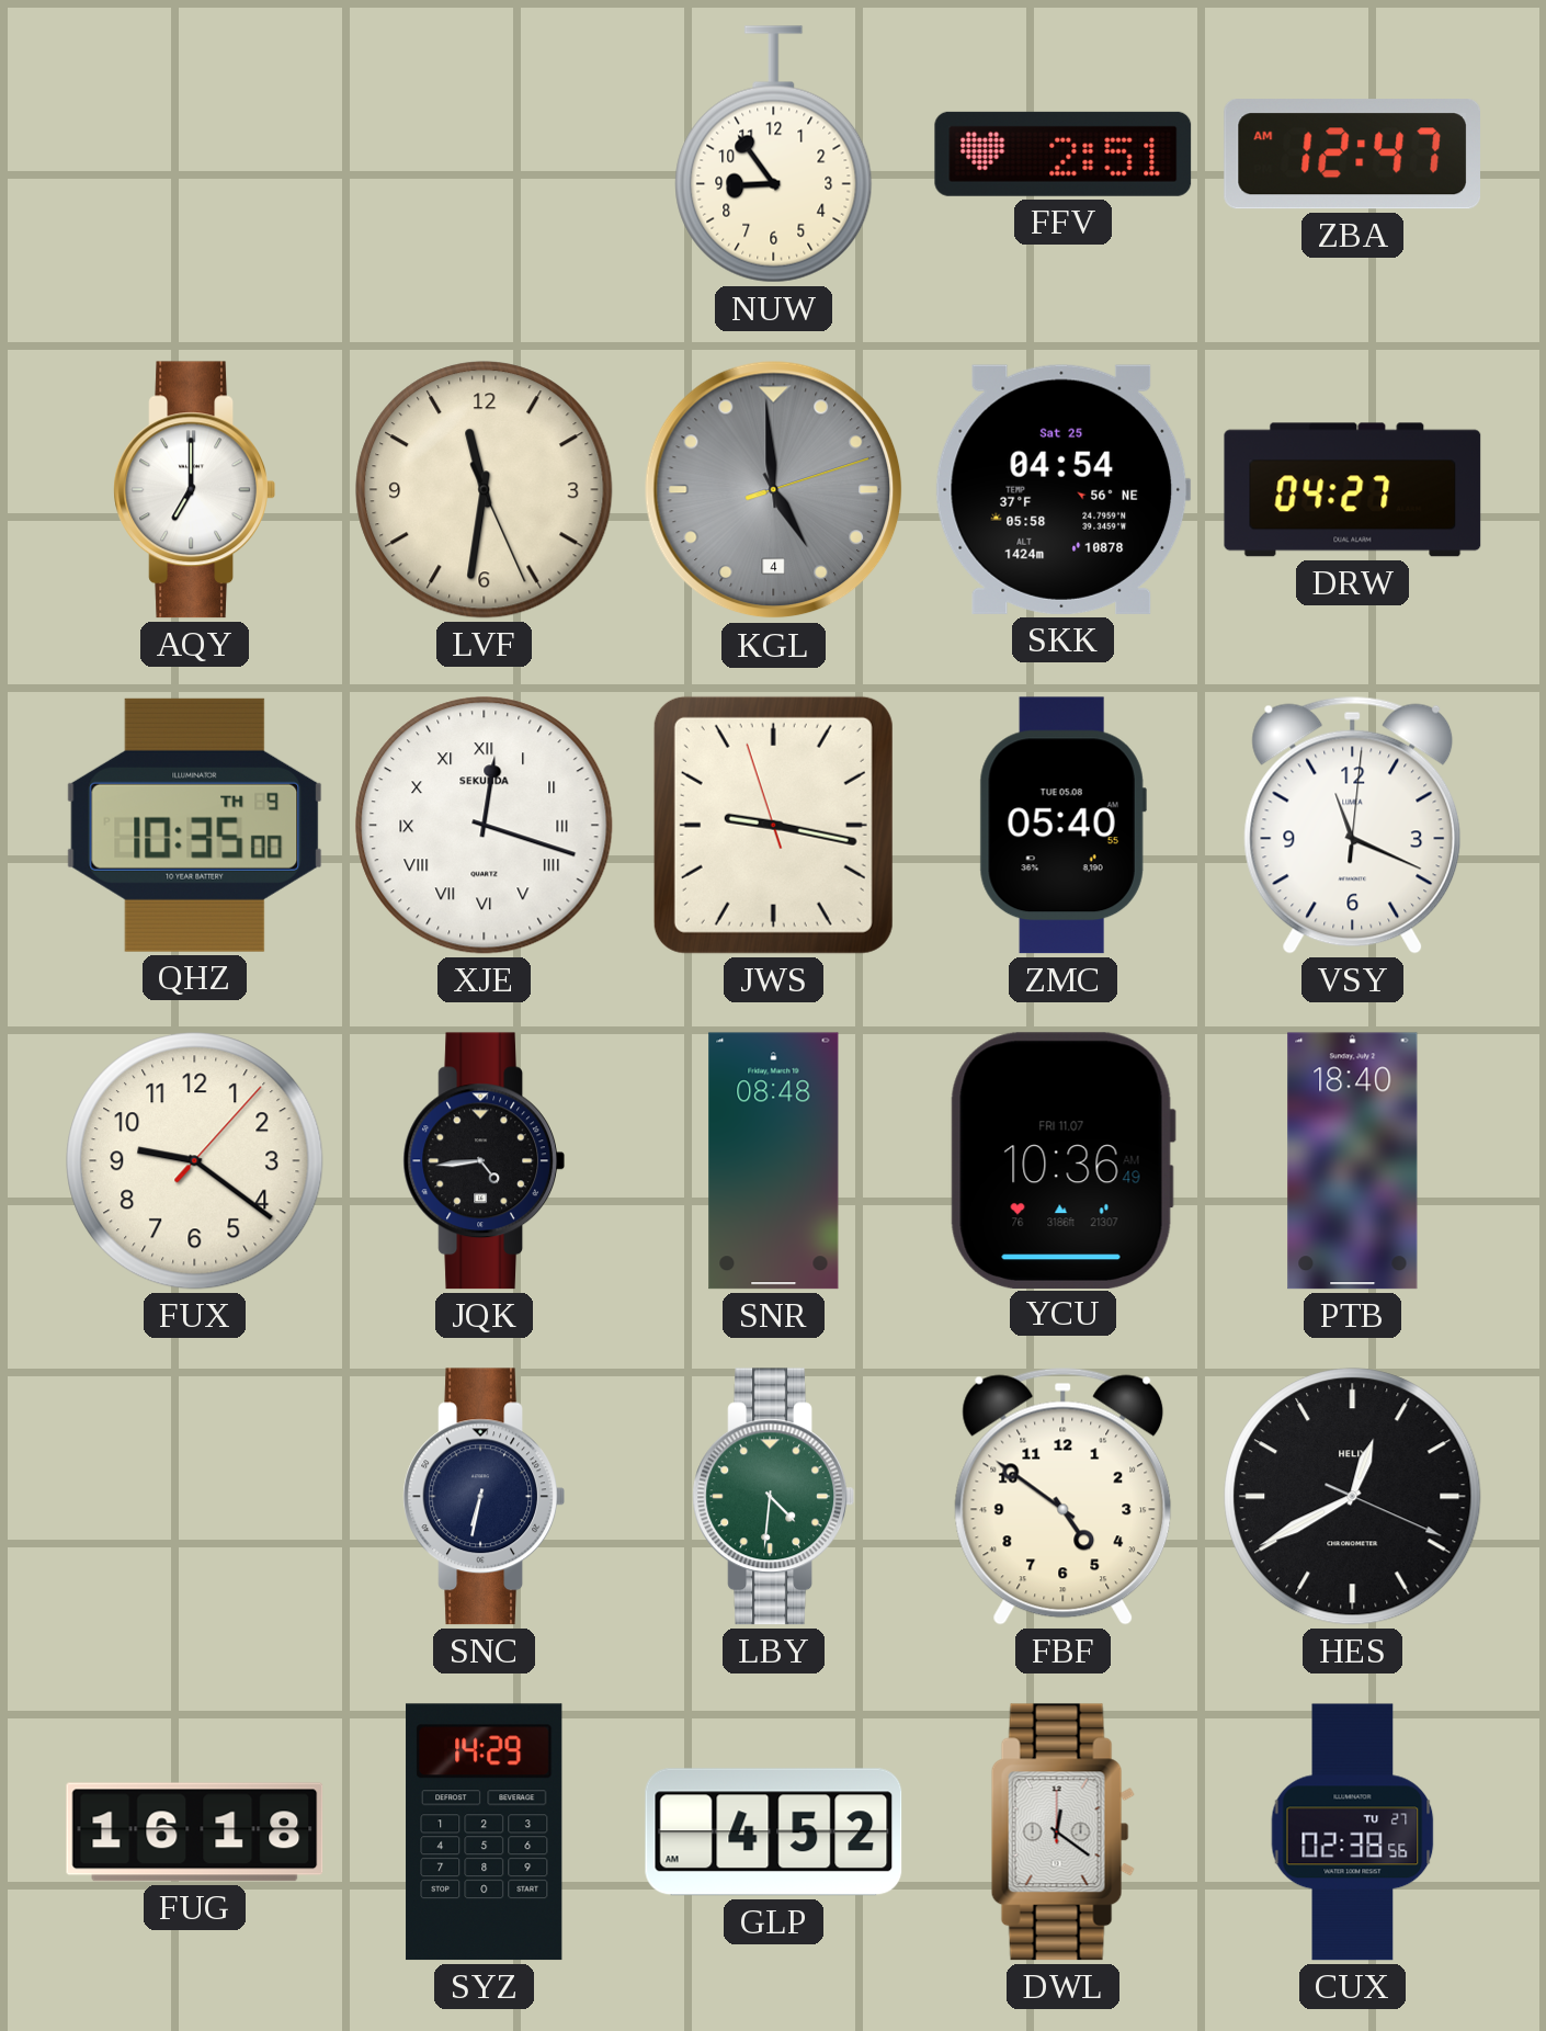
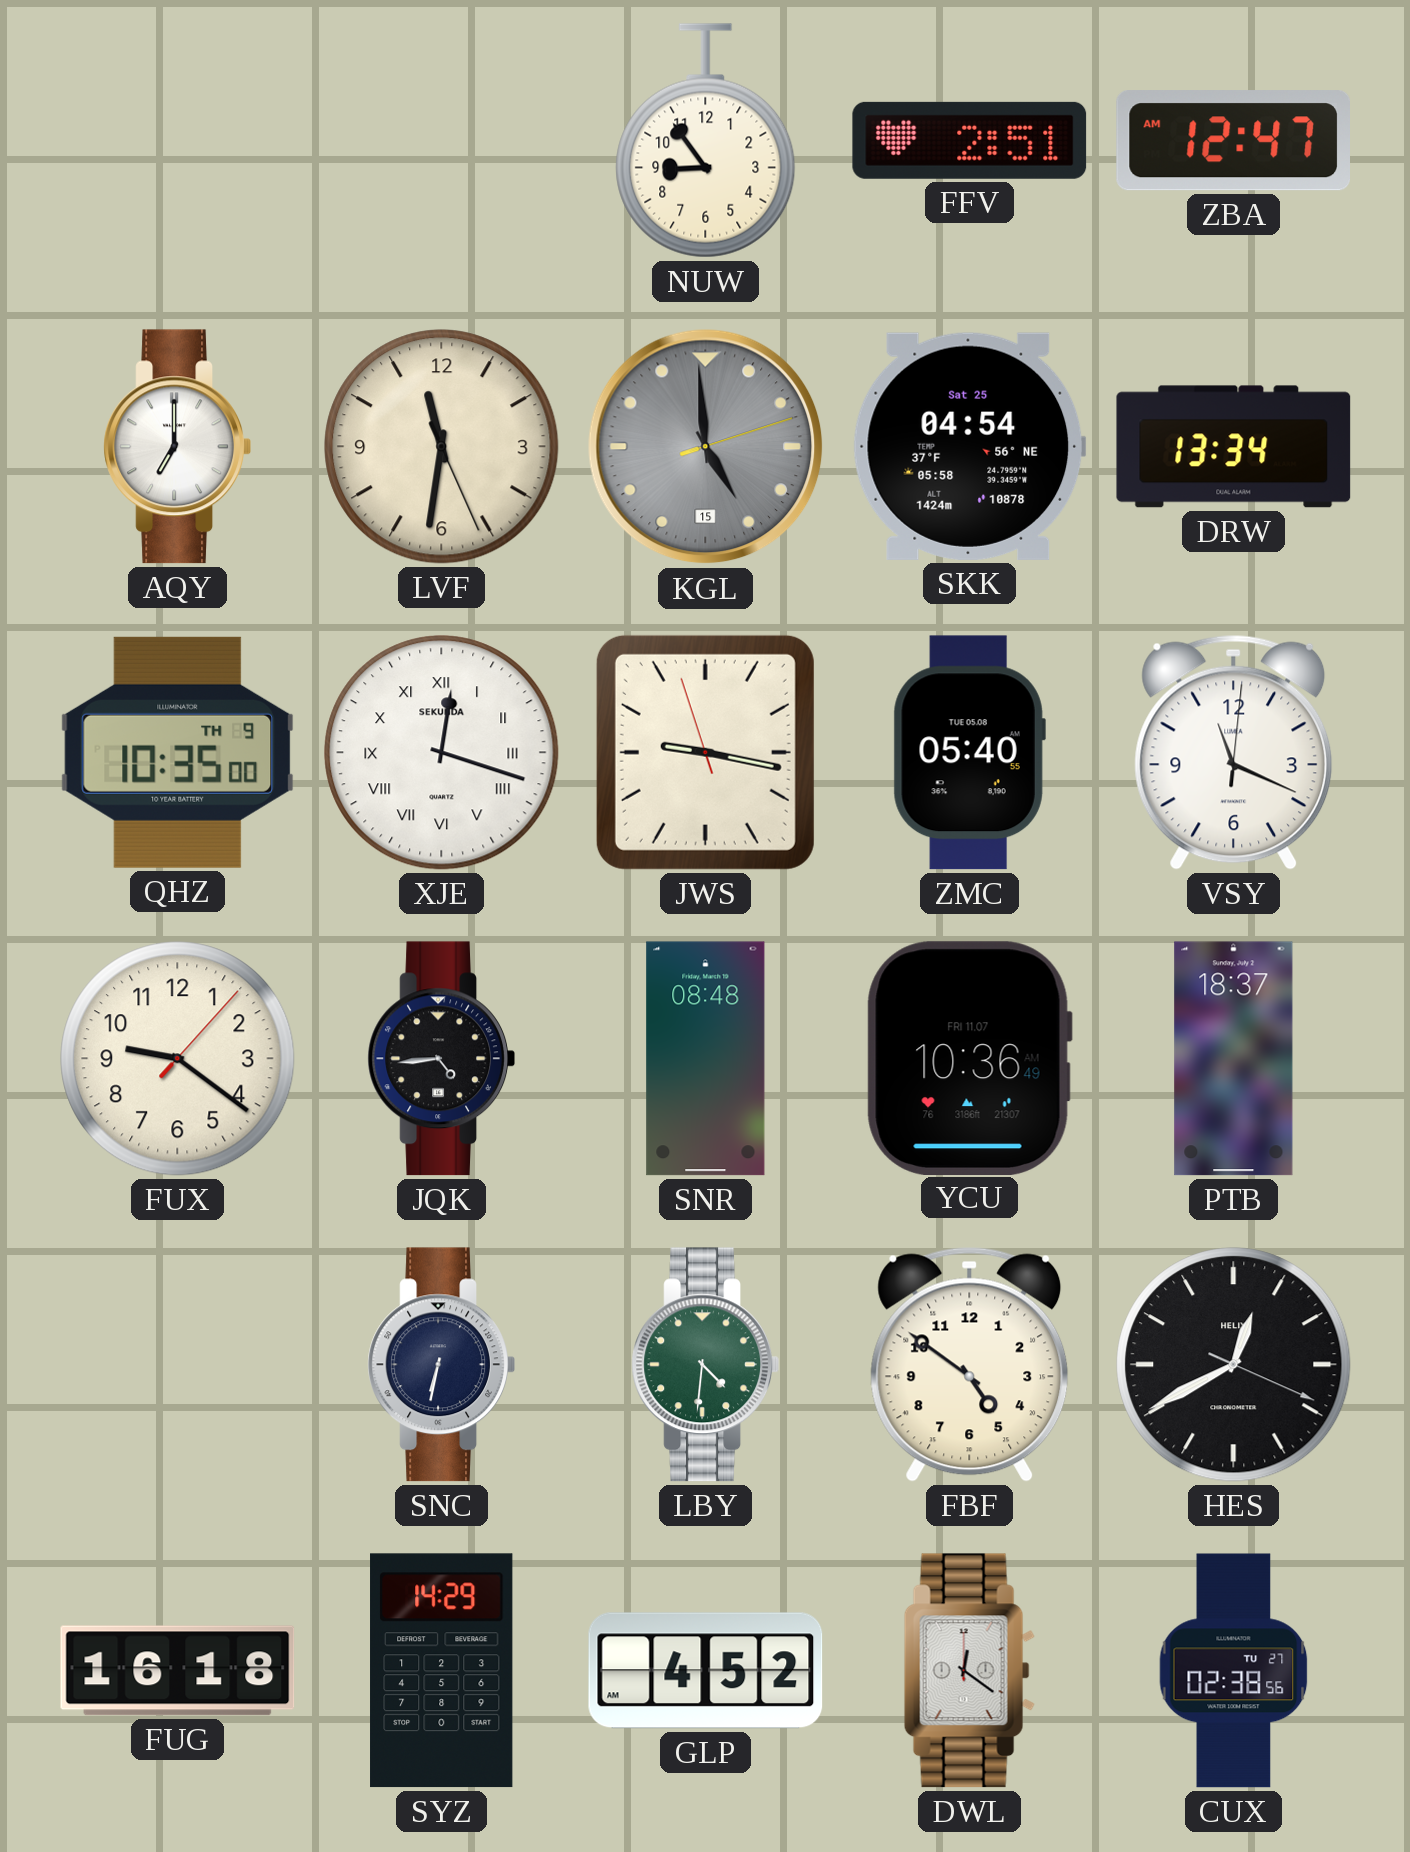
KGL date: 4 -> 15 (706, 447)
DRW: 04:27 -> 13:34 (1234, 447)
PTB: 18:40 -> 18:37 (1234, 1059)
